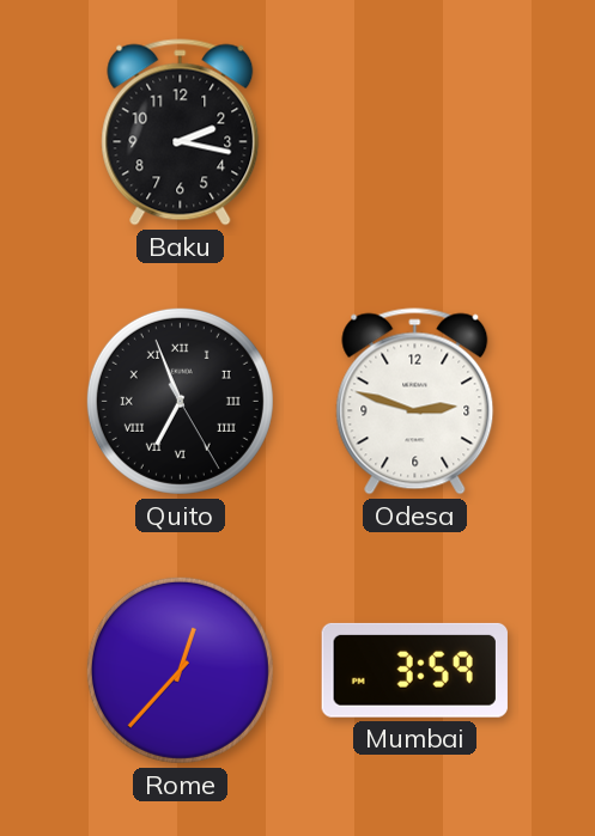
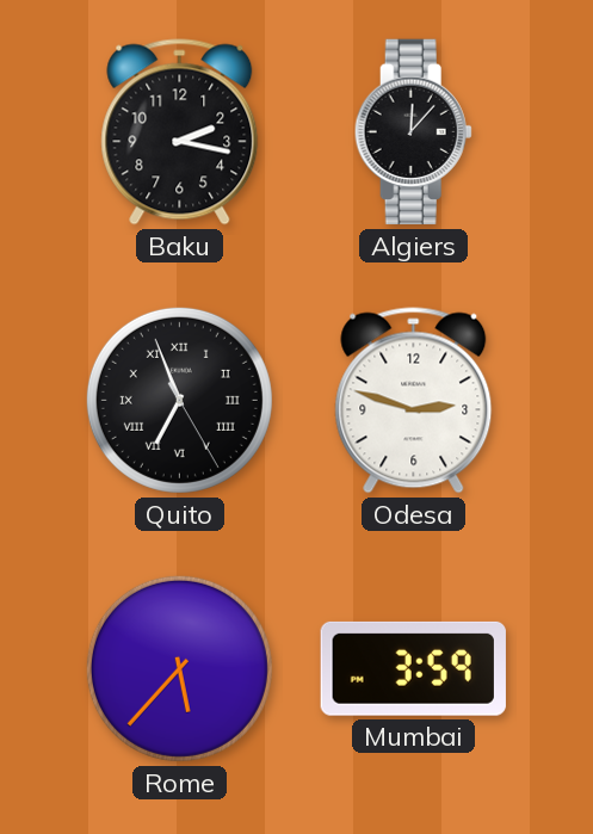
Algiers: none -> 12:07 (413, 132)
Rome: 12:37 -> 5:37 (179, 668)
